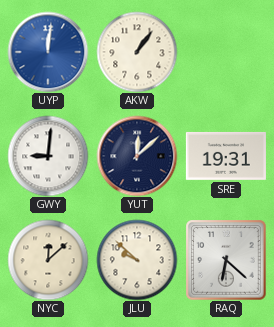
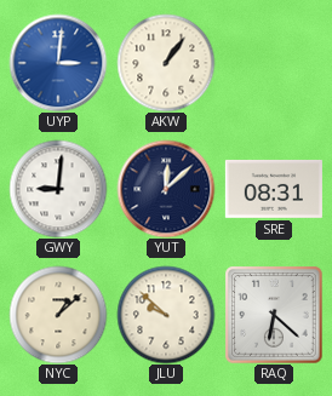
UYP: 12:01 -> 3:01 (58, 63)
SRE: 19:31 -> 08:31 (274, 189)
NYC: 12:08 -> 1:08 (58, 315)
